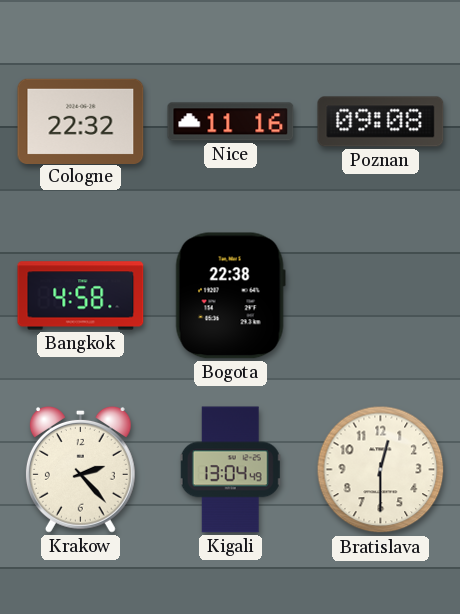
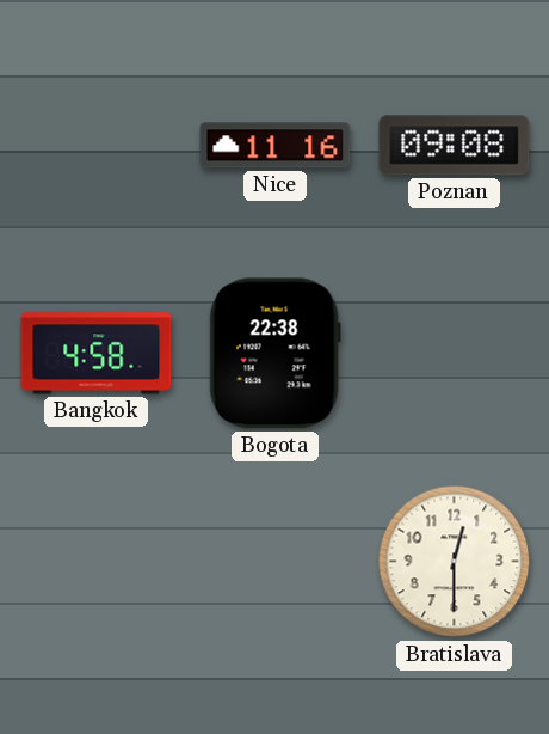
Cologne: 22:32 -> none (81, 121)
Krakow: 2:23 -> none (80, 469)
Kigali: 13:04 -> none (231, 470)
